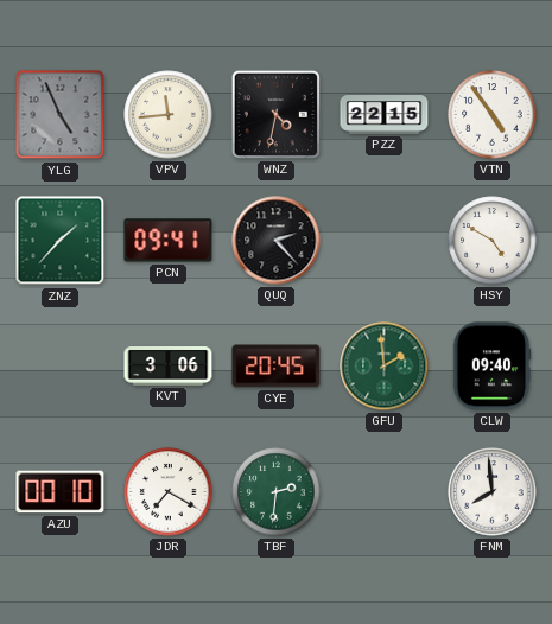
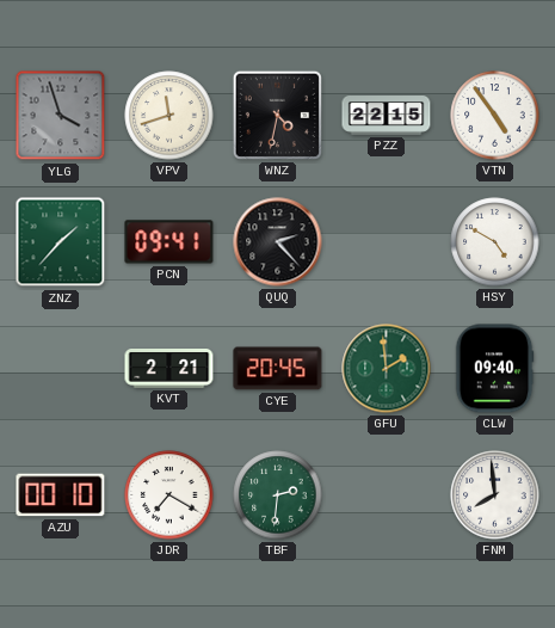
YLG: 4:56 -> 3:57 (61, 116)
VPV: 11:44 -> 11:42 (169, 116)
KVT: 3:06 -> 2:21 (169, 369)
